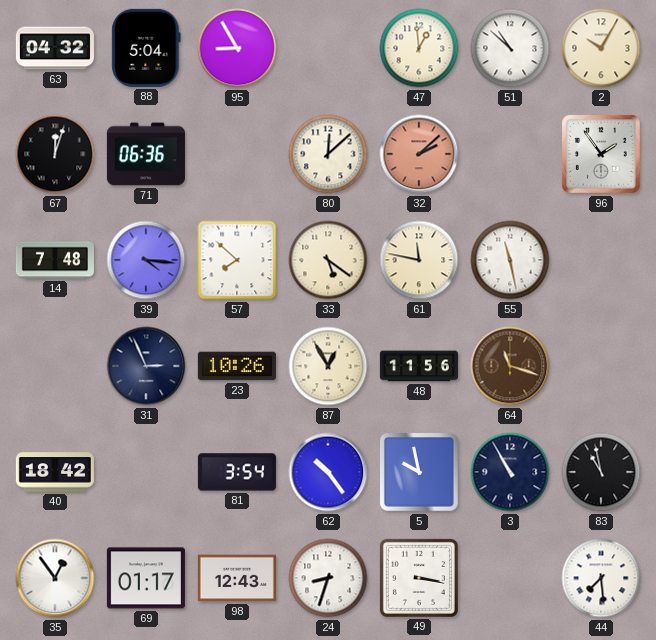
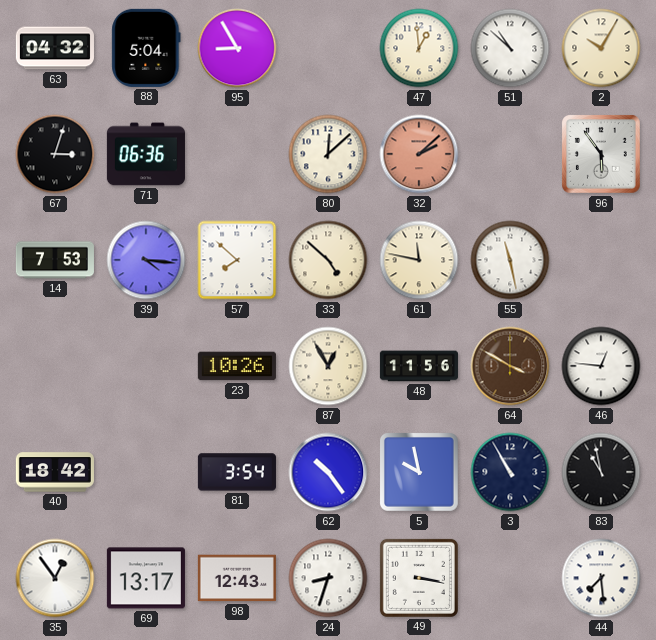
67: 12:03 -> 3:03 (55, 154)
96: 1:54 -> 5:54 (602, 155)
14: 7:48 -> 7:53 (55, 260)
33: 5:21 -> 4:52 (328, 260)
31: 2:56 -> none (146, 366)
64: 11:18 -> 3:50 (510, 366)
46: none -> 12:46 (601, 366)
69: 01:17 -> 13:17 (146, 578)
